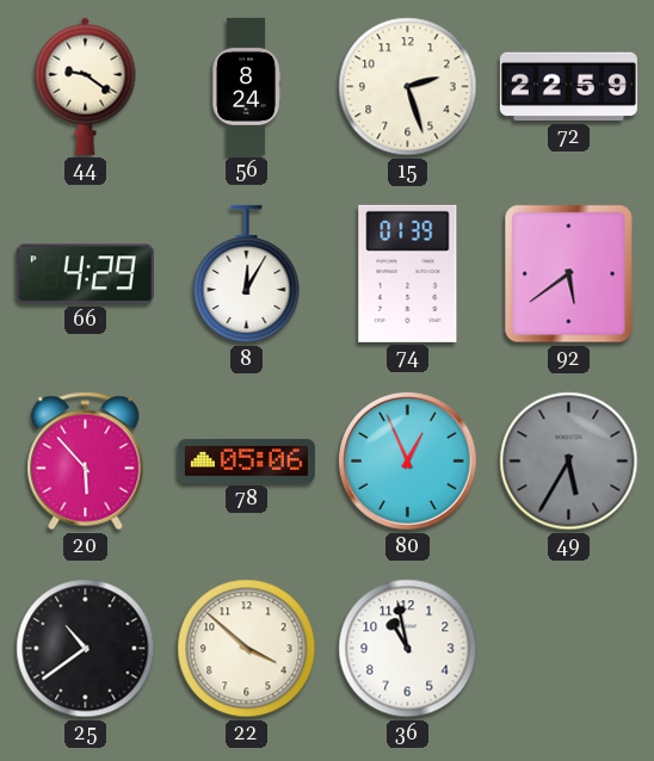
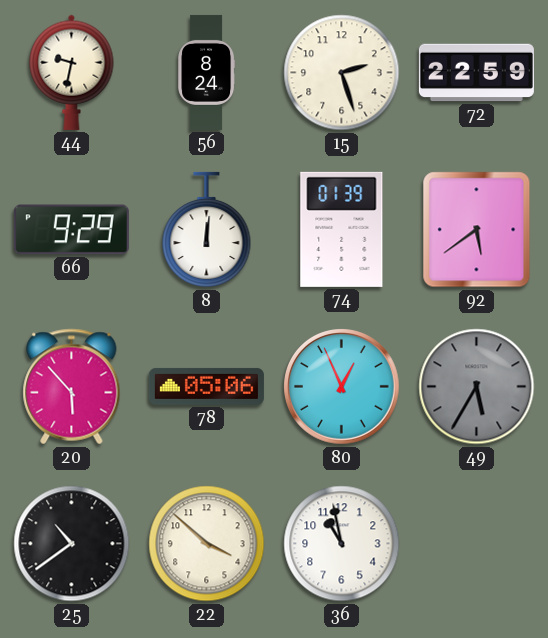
44: 9:21 -> 9:32 (72, 72)
66: 4:29 -> 9:29 (71, 230)
8: 12:05 -> 12:01 (207, 230)
